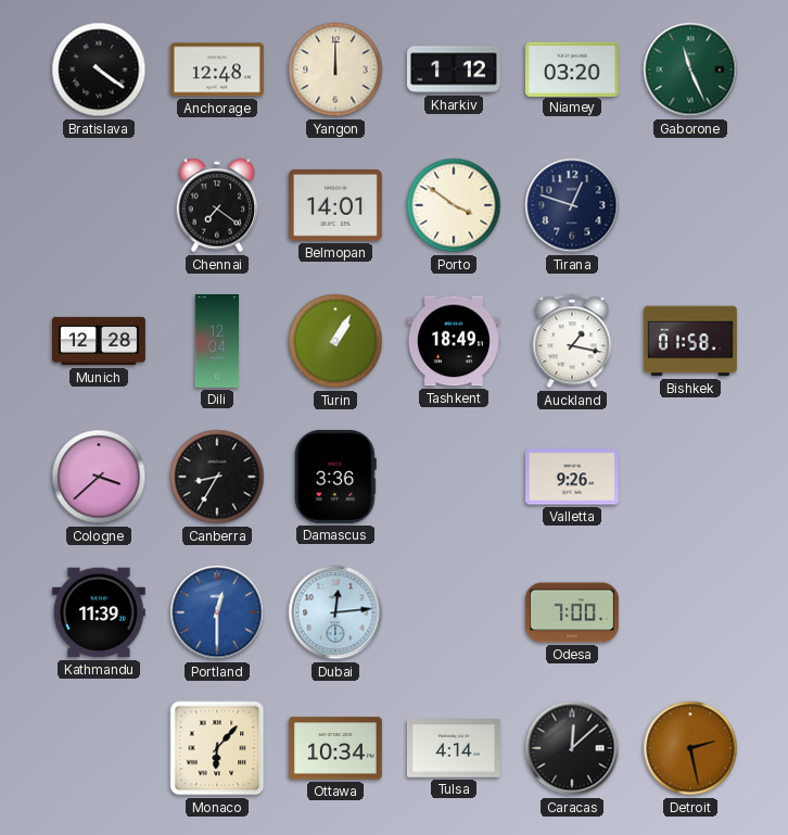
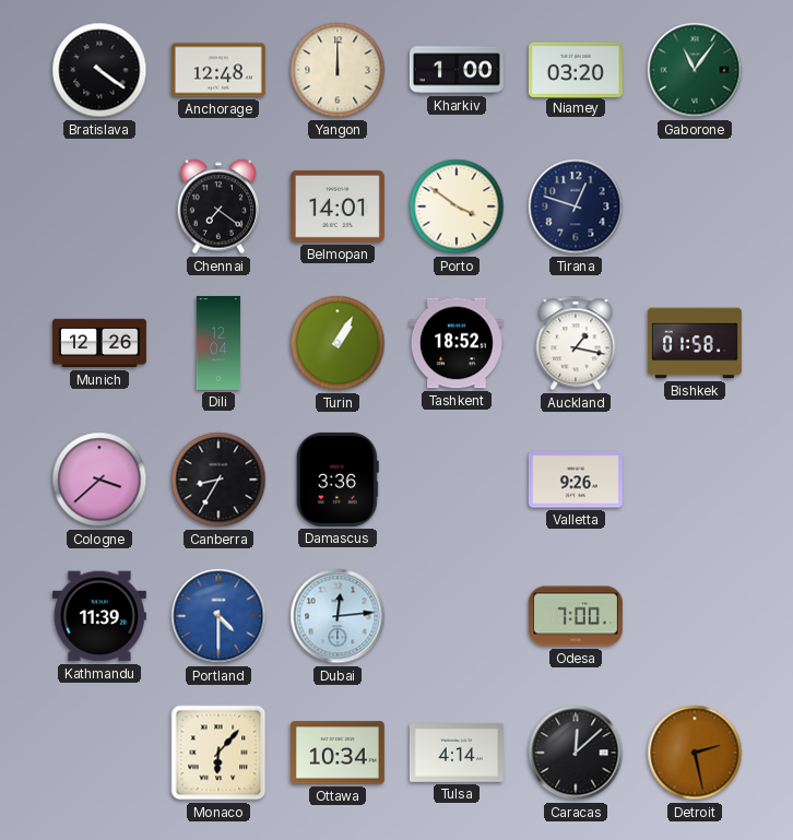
Kharkiv: 1:12 -> 1:00 (457, 70)
Gaborone: 11:26 -> 11:06 (695, 70)
Munich: 12:28 -> 12:26 (100, 343)
Tashkent: 18:49 -> 18:52 (457, 343)
Portland: 12:30 -> 4:30 (218, 616)
